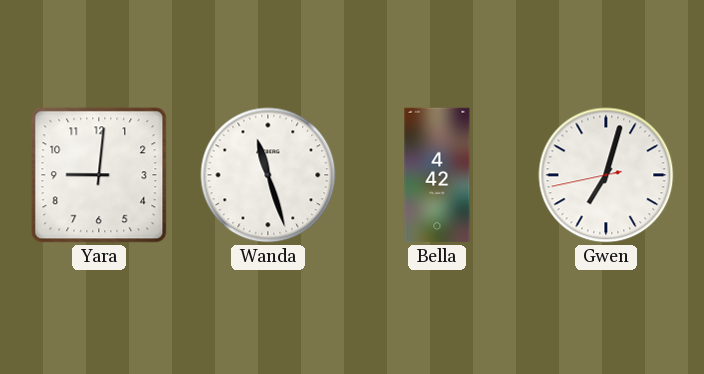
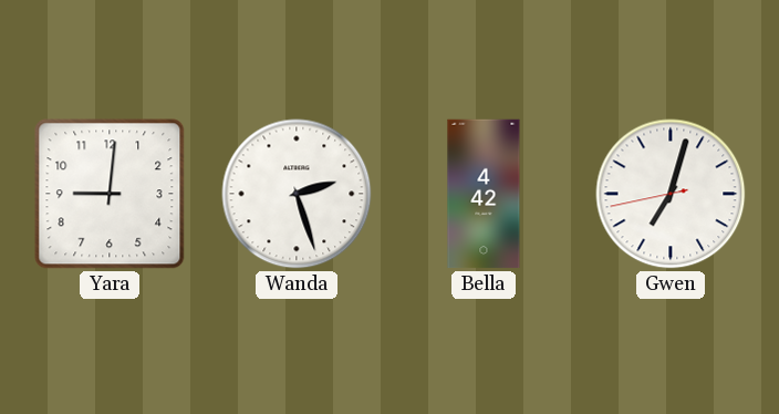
Wanda: 11:27 -> 2:27 (297, 194)
